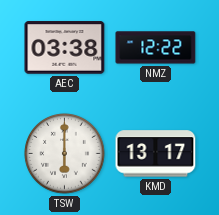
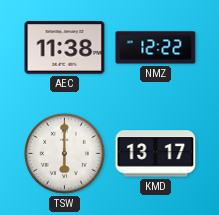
AEC: 03:38 -> 11:38 (65, 48)
